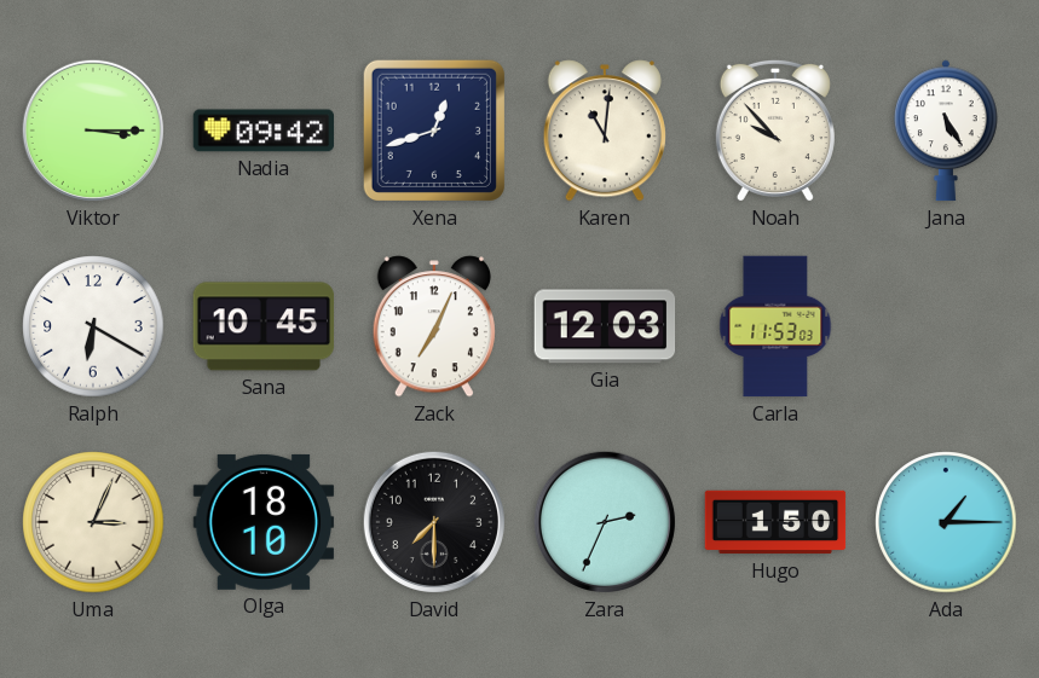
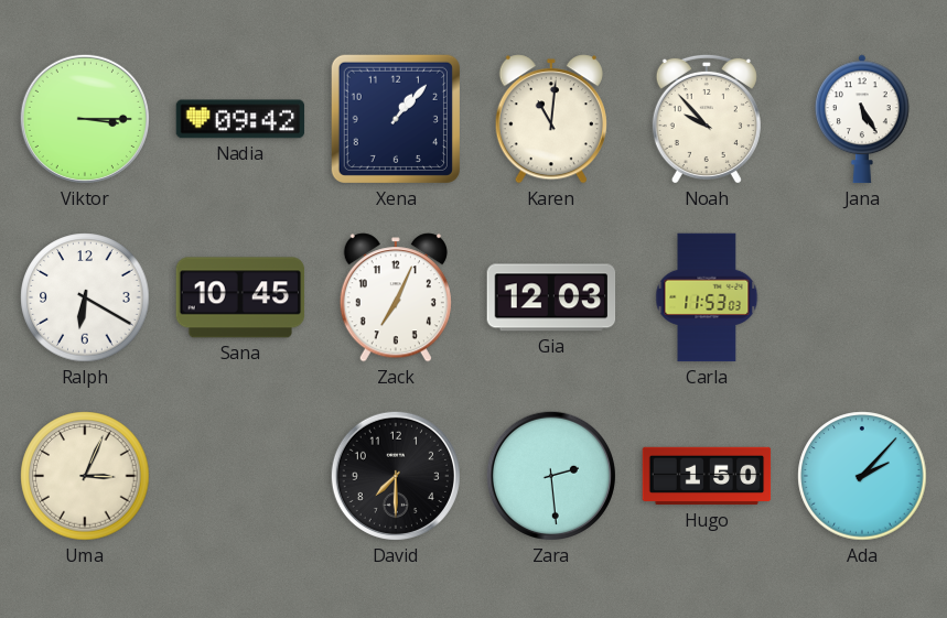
Xena: 12:42 -> 1:07 (396, 119)
Olga: 18:10 -> none (264, 522)
Zara: 2:34 -> 2:29 (551, 476)
Ada: 1:15 -> 2:07 (862, 476)
